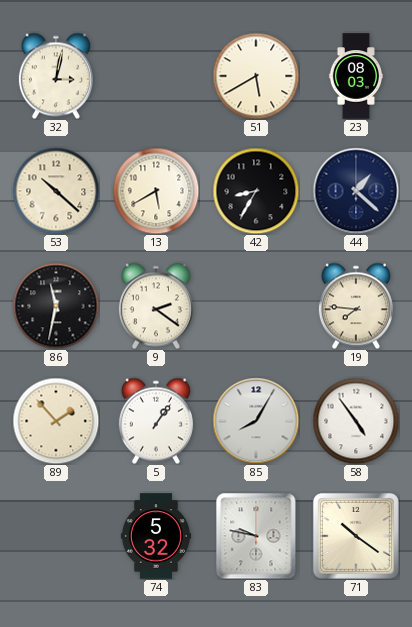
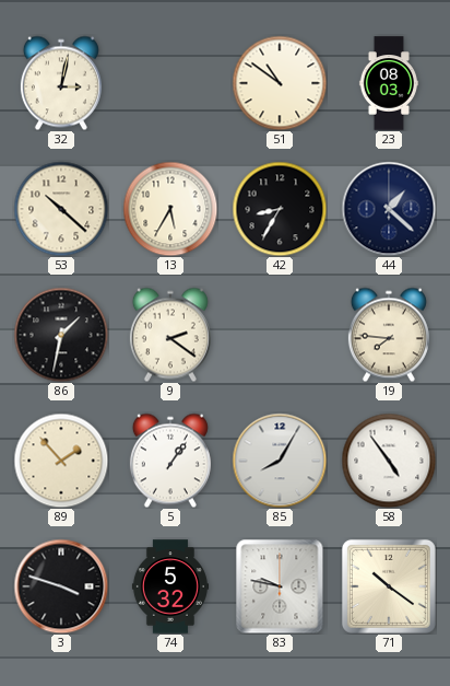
51: 5:40 -> 10:51 (280, 83)
13: 5:40 -> 5:35 (170, 209)
86: 11:32 -> 1:32 (61, 335)
3: none -> 3:48 (61, 586)
